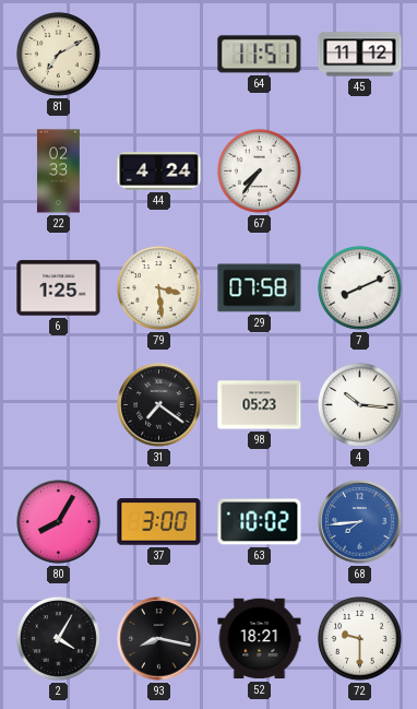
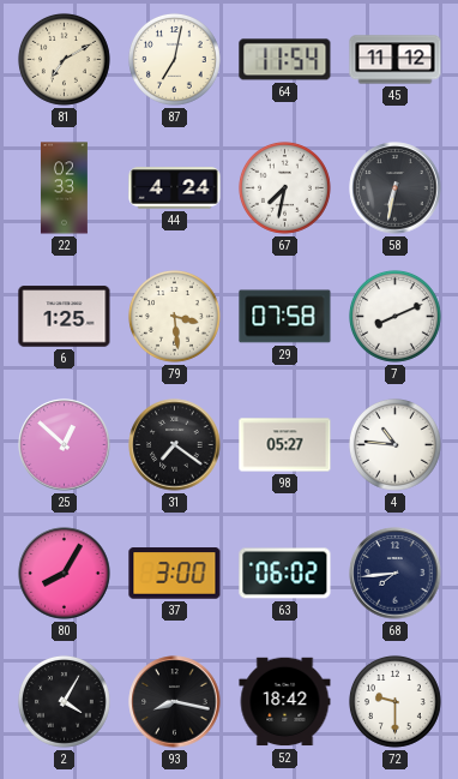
87: none -> 7:02 (175, 60)
64: 11:51 -> 11:54 (285, 60)
67: 7:36 -> 7:32 (285, 188)
58: none -> 6:32 (396, 188)
25: none -> 12:52 (65, 445)
98: 05:23 -> 05:27 (285, 445)
4: 10:16 -> 10:46 (396, 445)
63: 10:02 -> 06:02 (285, 574)
68 dial: blue -> navy (396, 574)
52: 18:21 -> 18:42 (285, 702)
